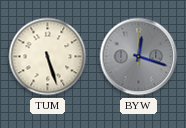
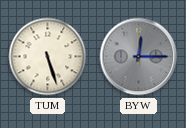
BYW: 12:18 -> 12:15 (139, 57)
